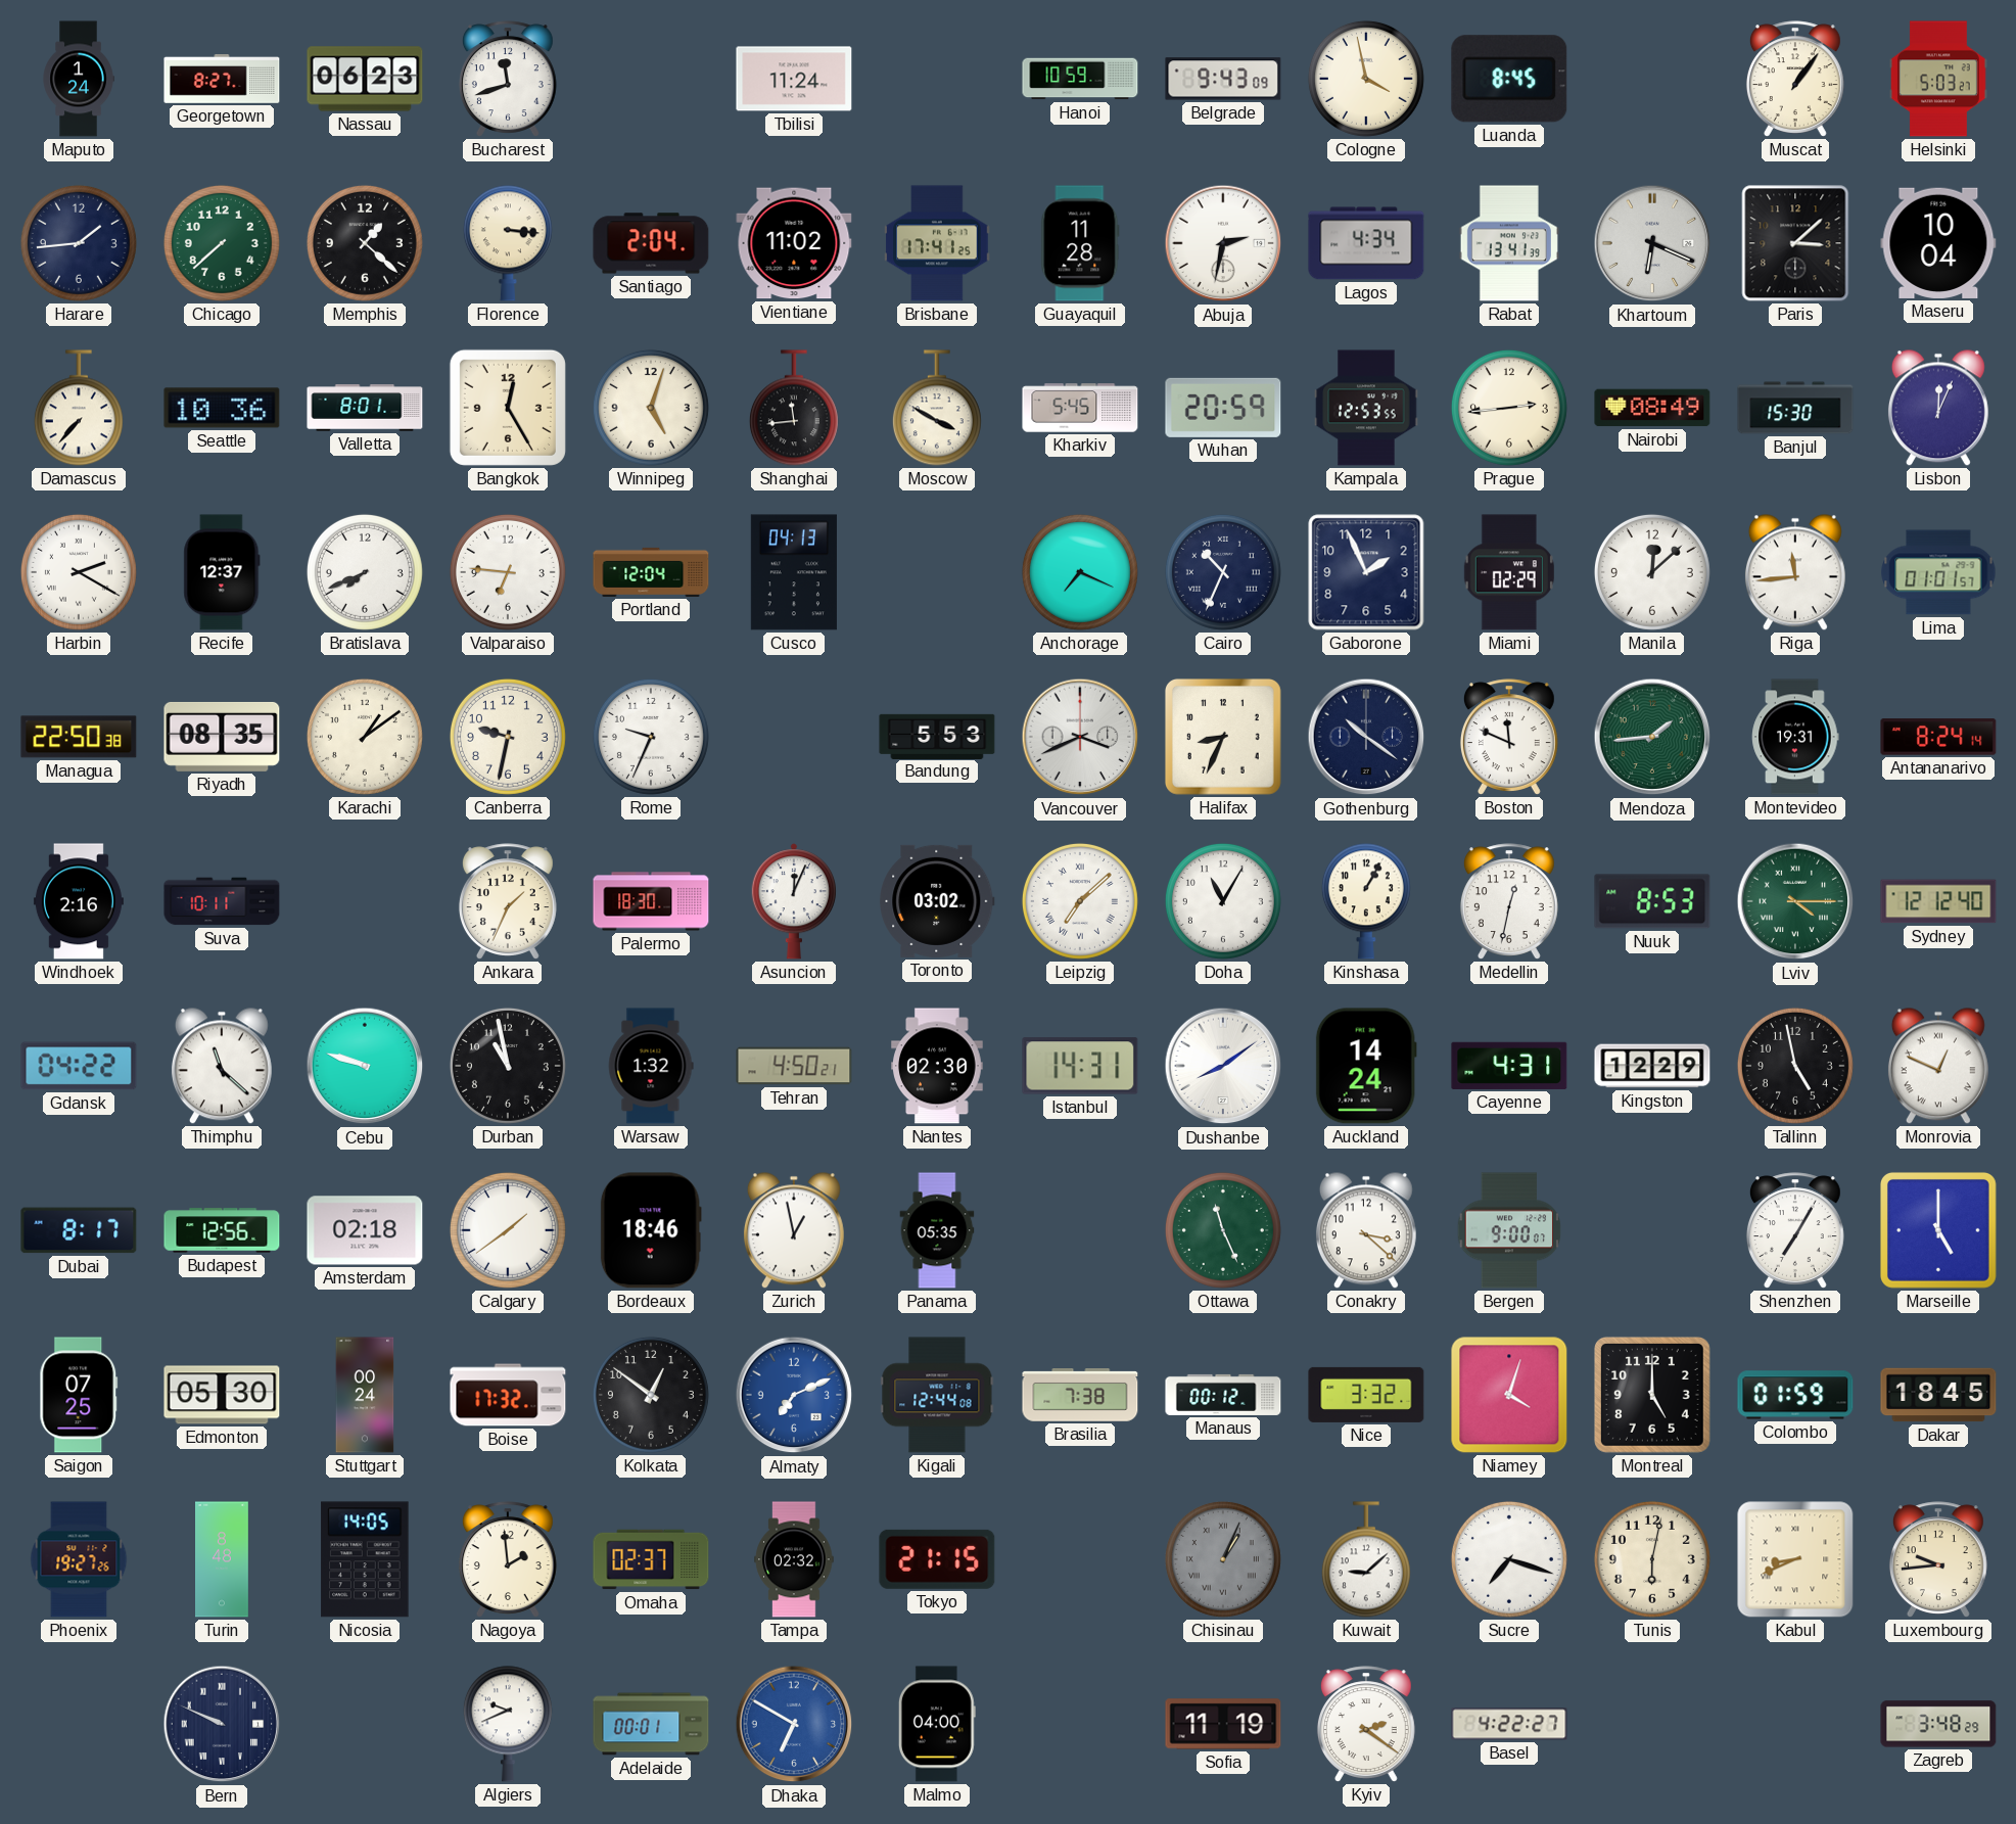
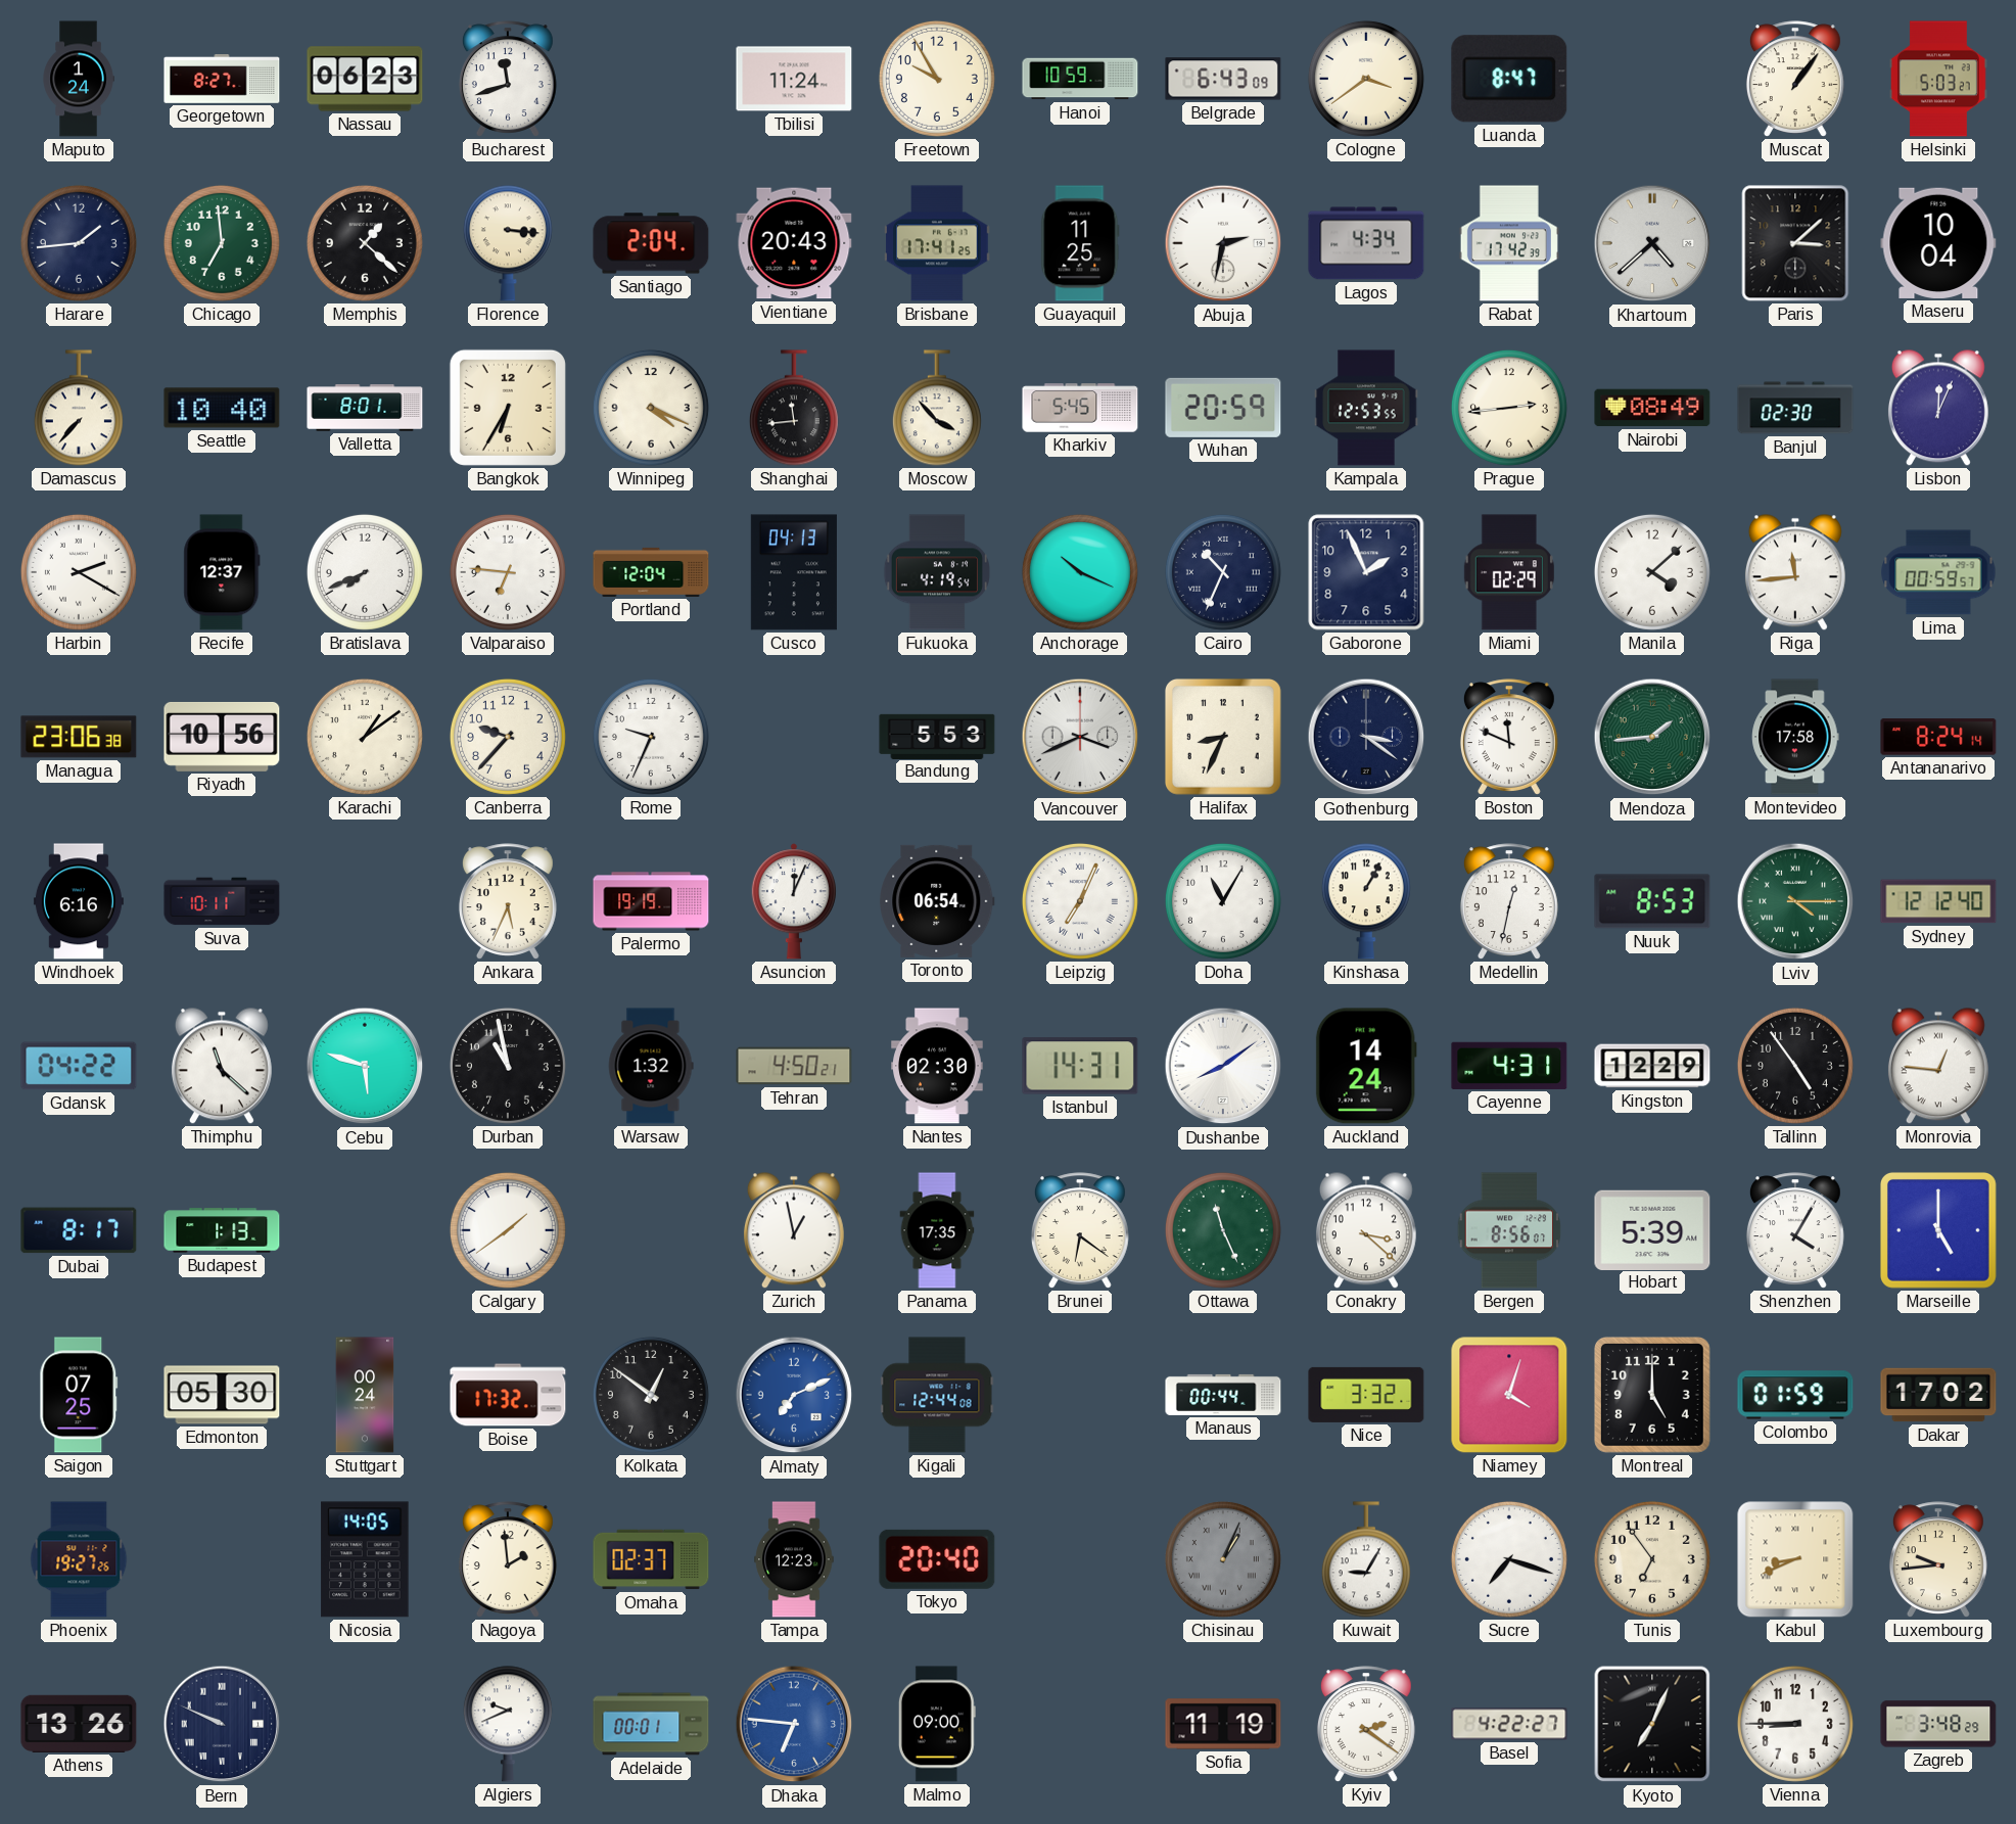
Freetown: none -> 9:55 (937, 79)
Belgrade: 9:43 -> 6:43 (1223, 79)
Cologne: 3:58 -> 3:39 (1366, 79)
Luanda: 8:45 -> 8:47 (1509, 79)
Chicago: 7:38 -> 6:59 (222, 243)
Vientiane: 11:02 -> 20:43 (794, 243)
Guayaquil: 11:28 -> 11:25 (1080, 243)
Rabat: 13:41 -> 17:42 (1509, 243)
Khartoum: 6:19 -> 4:38 (1652, 243)
Seattle: 10:36 -> 10:40 (222, 408)
Bangkok: 12:25 -> 6:35 (508, 408)
Winnipeg: 5:03 -> 4:19 (651, 408)
Moscow: 3:50 -> 3:53 (937, 408)
Banjul: 15:30 -> 02:30 (1795, 408)
Fukuoka: none -> 4:19 (937, 572)
Anchorage: 7:19 -> 10:19 (1080, 572)
Manila: 12:08 -> 4:08 (1652, 572)
Lima: 01:01 -> 00:59 (1938, 572)
Managua: 22:50 -> 23:06 (79, 737)
Riyadh: 08:35 -> 10:56 (222, 737)
Canberra: 9:32 -> 9:37 (508, 737)
Gothenburg: 10:21 -> 3:21 (1366, 737)
Montevideo: 19:31 -> 17:58 (1795, 737)
Windhoek: 2:16 -> 6:16 (79, 901)
Ankara: 1:34 -> 5:34 (508, 901)
Palermo: 18:30 -> 19:19 (651, 901)
Toronto: 03:02 -> 06:54 (937, 901)
Leipzig: 7:08 -> 7:04 (1080, 901)
Cebu: 9:48 -> 5:48 (365, 1066)
Tallinn: 4:58 -> 4:54 (1795, 1066)
Monrovia: 12:49 -> 12:46 (1938, 1066)
Budapest: 12:56 -> 1:13 (222, 1230)
Amsterdam: 02:18 -> none (365, 1230)
Bordeaux: 18:46 -> none (651, 1230)
Panama: 05:35 -> 17:35 (937, 1230)
Brunei: none -> 6:21 (1080, 1230)
Bergen: 9:00 -> 8:56 (1509, 1230)
Hobart: none -> 5:39 (1652, 1229)
Shenzhen: 7:05 -> 4:05 (1795, 1230)
Brasilia: 7:38 -> none (1080, 1396)
Manaus: 00:12 -> 00:44 (1223, 1395)
Dakar: 18:45 -> 17:02 (1938, 1395)
Turin: 8:48 -> none (223, 1559)
Tampa: 02:32 -> 12:23 (794, 1559)
Tokyo: 21:15 -> 20:40 (937, 1559)
Kuwait: 9:08 -> 9:05 (1366, 1559)
Tunis: 6:02 -> 6:54 (1652, 1559)
Athens: none -> 13:26 (79, 1724)
Dhaka: 6:50 -> 6:46 (794, 1724)
Malmo: 04:00 -> 09:00 (937, 1724)
Kyoto: none -> 7:04 (1652, 1724)
Vienna: none -> 8:45 (1795, 1724)
